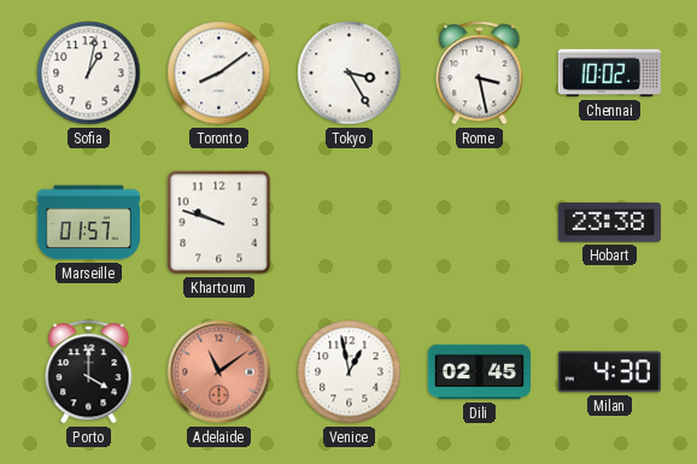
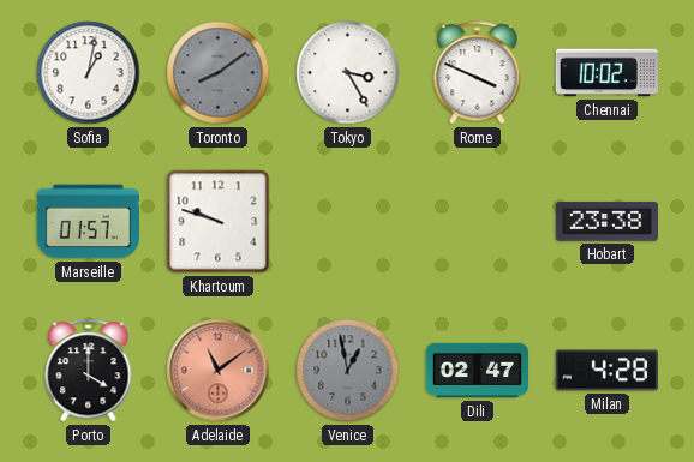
Toronto dial: white -> grey (219, 73)
Rome: 3:28 -> 3:49 (478, 73)
Venice dial: white -> grey (348, 371)
Dili: 02:45 -> 02:47 (478, 371)
Milan: 4:30 -> 4:28 (606, 371)
